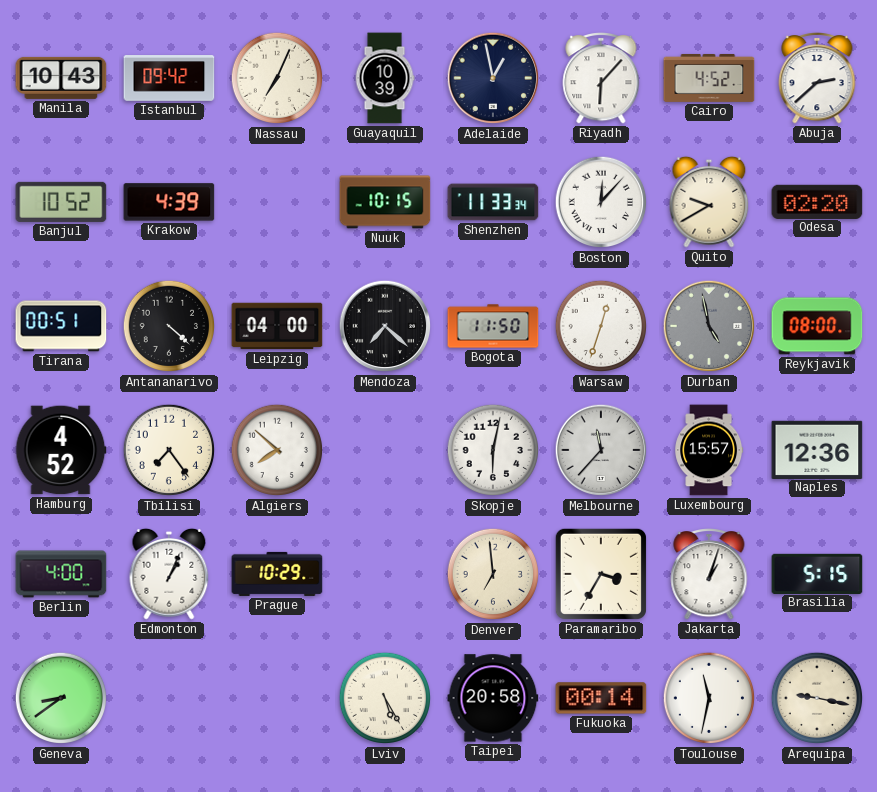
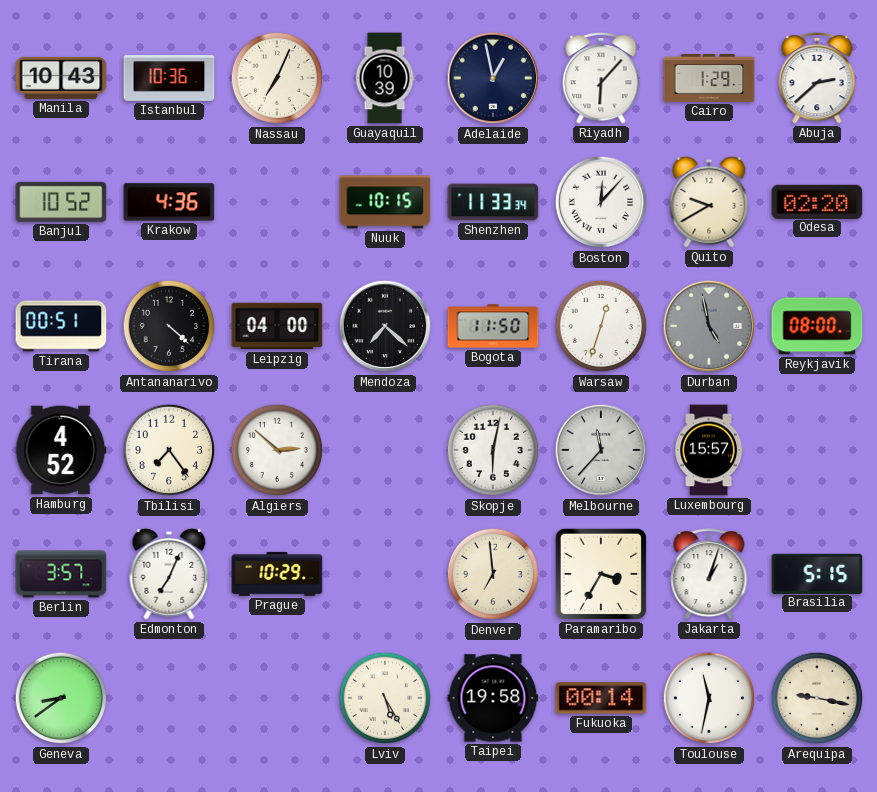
Istanbul: 09:42 -> 10:36 (169, 78)
Cairo: 4:52 -> 1:29 (709, 78)
Krakow: 4:39 -> 4:36 (169, 202)
Algiers: 7:52 -> 2:52 (277, 450)
Naples: 12:36 -> none (817, 449)
Berlin: 4:00 -> 3:57 (61, 574)
Edmonton: 1:04 -> 7:04 (169, 574)
Taipei: 20:58 -> 19:58 (493, 698)
